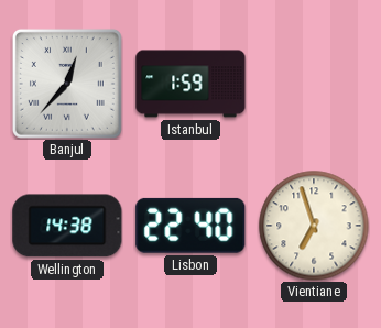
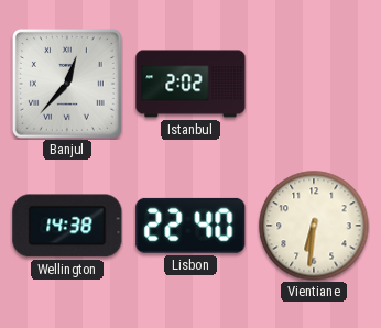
Istanbul: 1:59 -> 2:02 (190, 84)
Vientiane: 6:57 -> 6:31 (314, 226)
